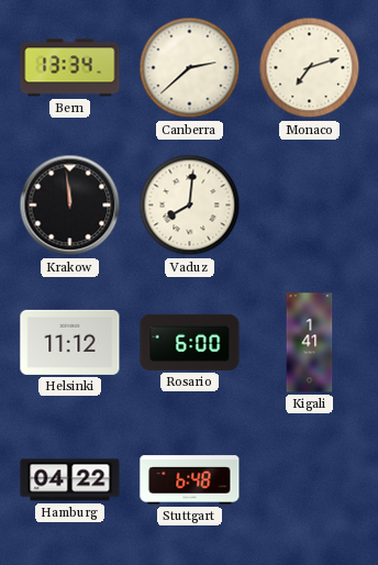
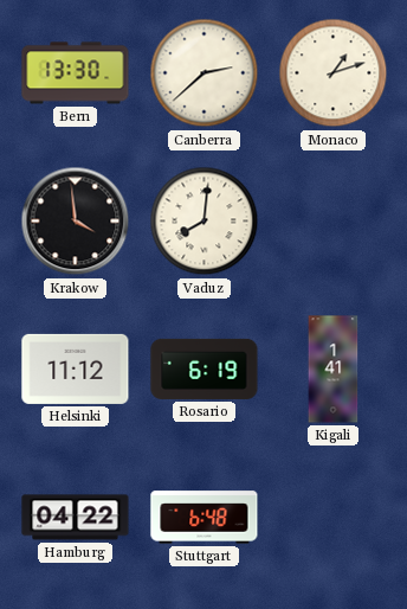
Bern: 13:34 -> 13:30 (76, 73)
Monaco: 7:12 -> 1:12 (334, 73)
Krakow: 11:59 -> 3:59 (76, 222)
Rosario: 6:00 -> 6:19 (205, 368)
